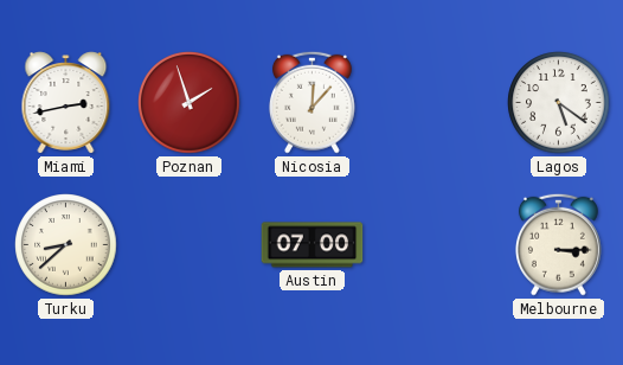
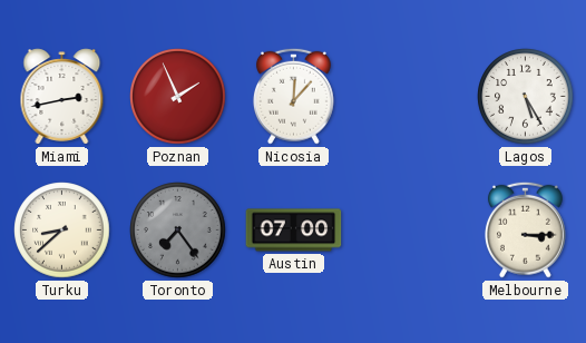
Poznan: 1:57 -> 1:56 (178, 97)
Lagos: 5:21 -> 5:25 (526, 97)
Toronto: none -> 7:24 (178, 231)
